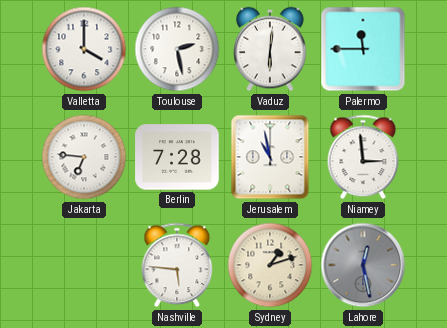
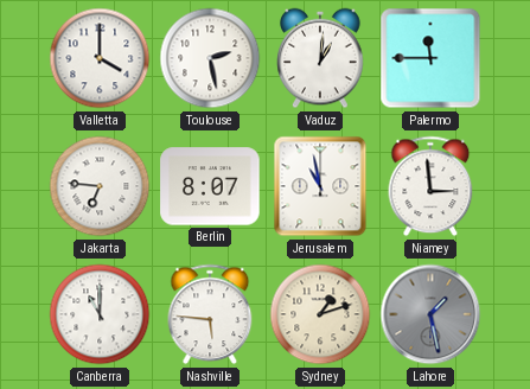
Vaduz: 6:01 -> 1:01 (320, 58)
Berlin: 7:28 -> 8:07 (210, 186)
Canberra: none -> 11:00 (100, 314)
Lahore: 12:28 -> 1:28 (430, 314)
